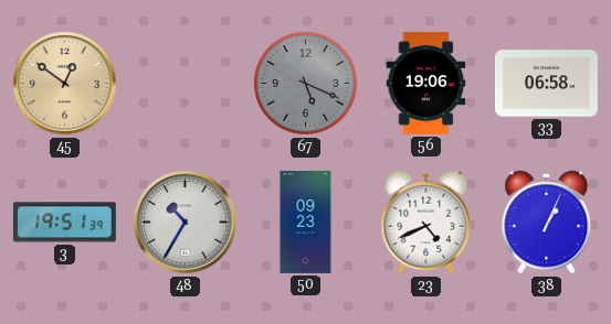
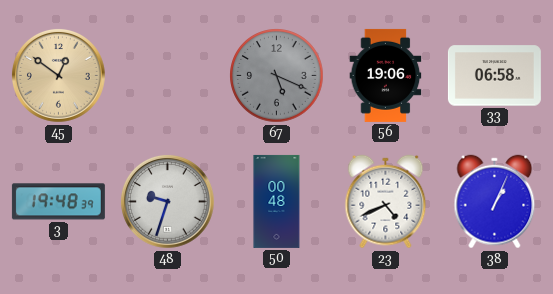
3: 19:51 -> 19:48 (58, 202)
48: 10:35 -> 9:33 (167, 201)
50: 09:23 -> 00:48 (277, 201)
